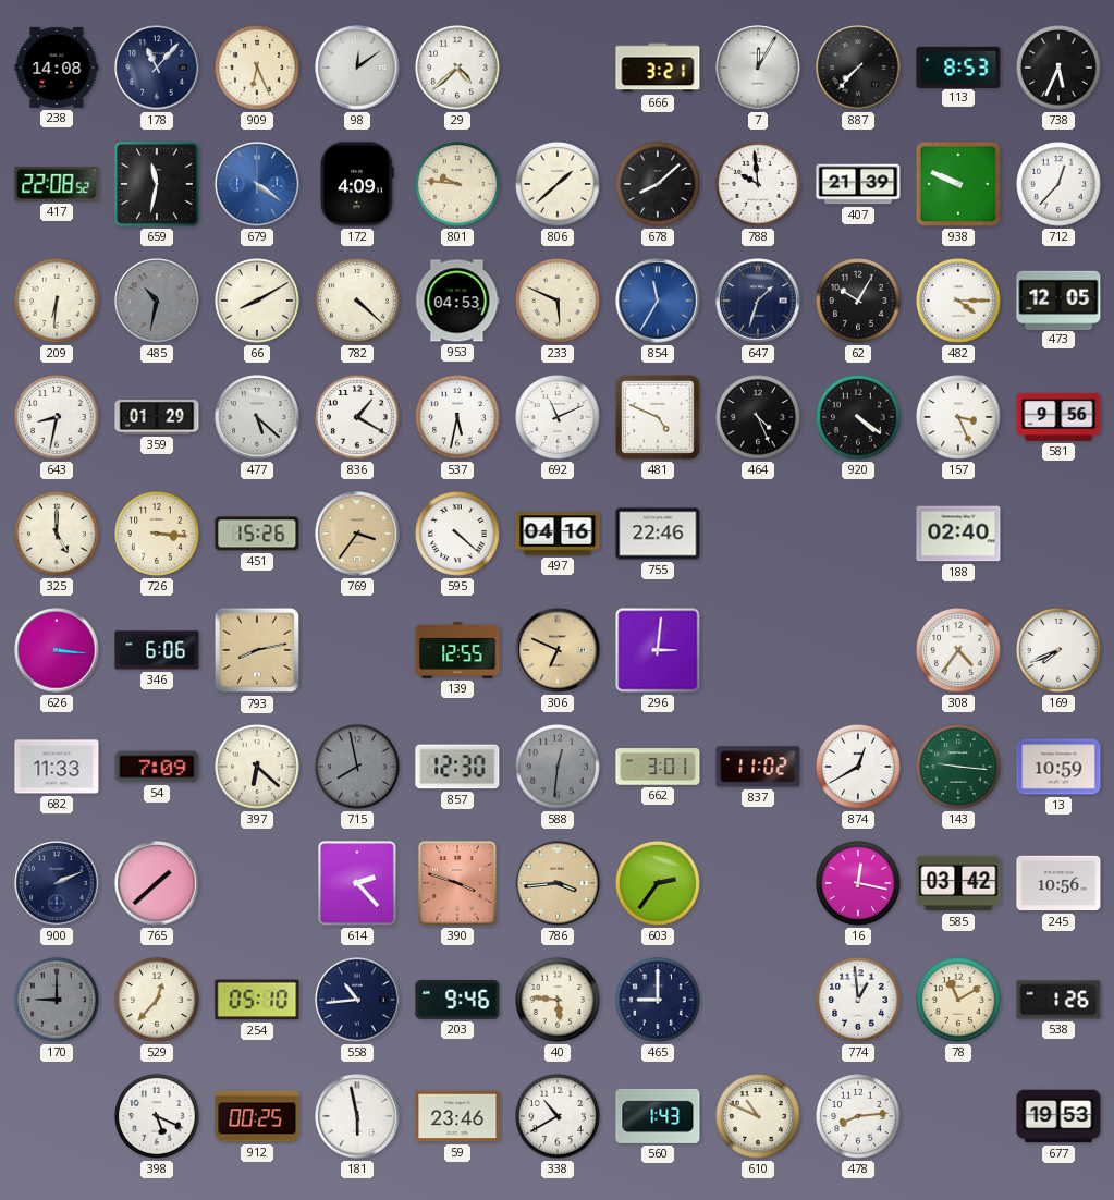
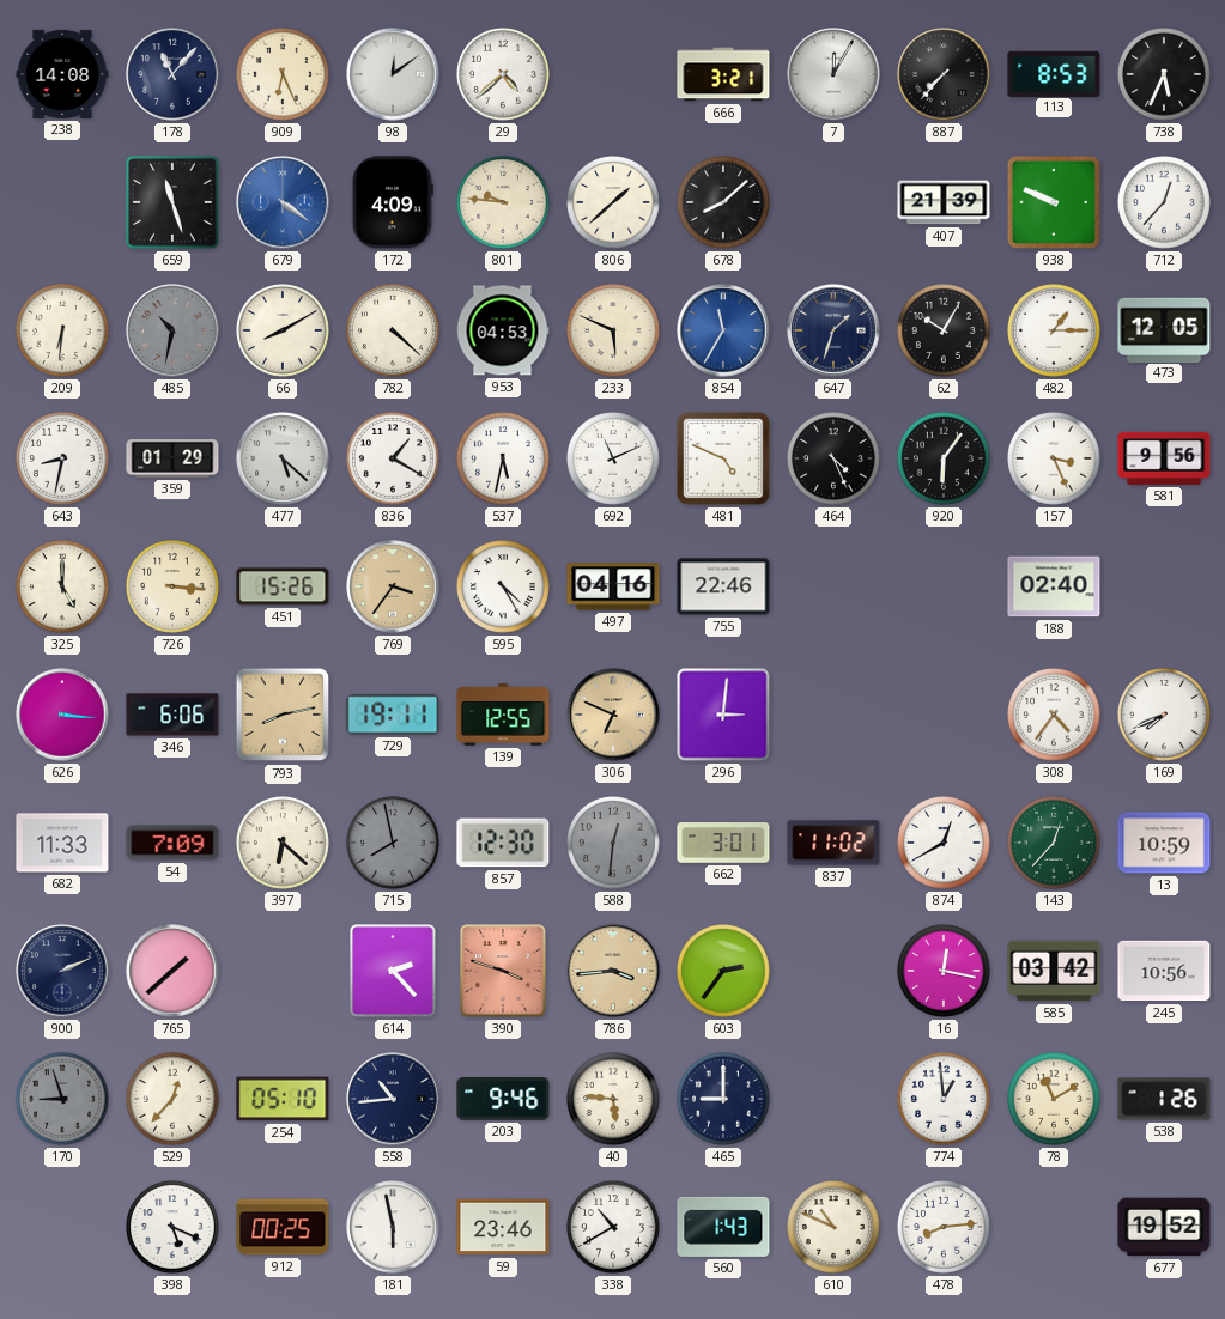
417: 22:08 -> none (57, 184)
659: 11:32 -> 11:27 (172, 202)
788: 9:59 -> none (759, 185)
482: 4:15 -> 1:15 (1055, 332)
920: 4:21 -> 6:06 (945, 460)
595: 4:22 -> 4:25 (504, 588)
729: none -> 19:11 (393, 715)
143: 9:16 -> 12:37 (1055, 844)
170: 9:00 -> 8:57 (63, 1100)
677: 19:53 -> 19:52 (1164, 1227)
